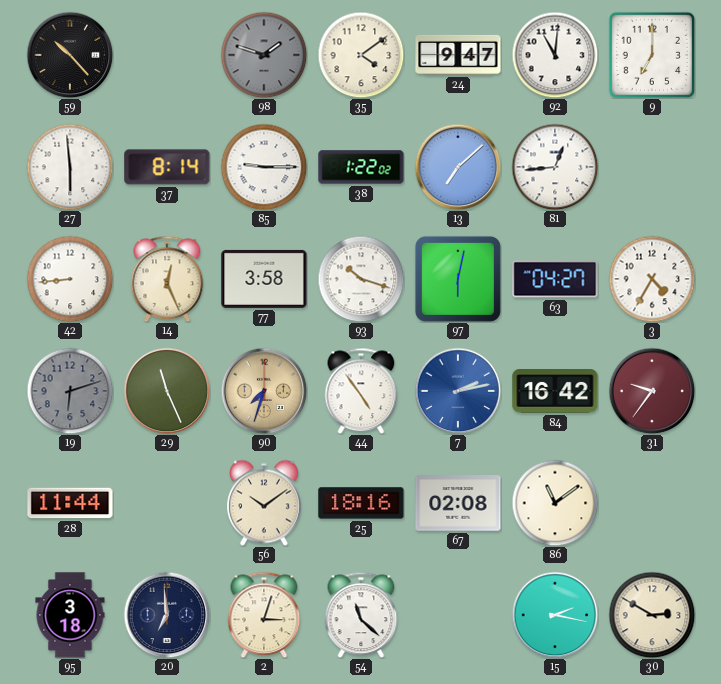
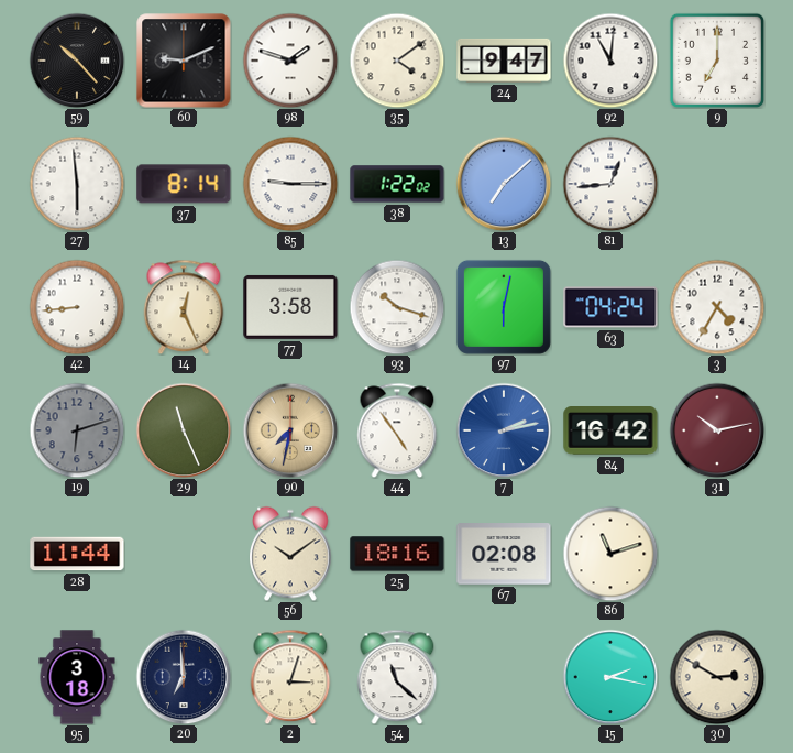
60: none -> 9:11 (184, 61)
98 dial: grey -> white (290, 61)
63: 04:27 -> 04:24 (610, 307)
90: 7:33 -> 7:32 (290, 430)
31: 9:36 -> 10:13 (717, 430)
86: 11:09 -> 11:12 (610, 554)
